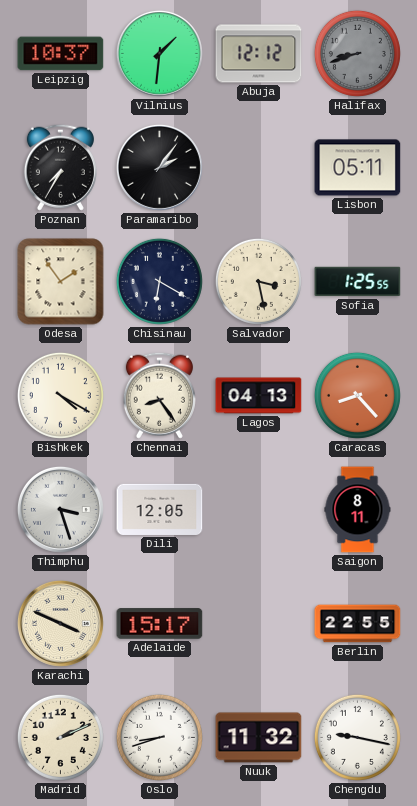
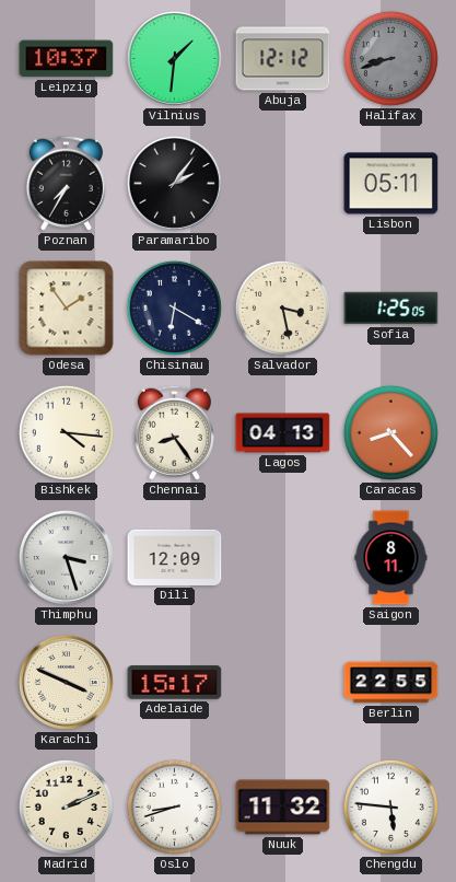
Sofia: 1:25:55 -> 1:25:05 (391, 309)
Bishkek: 4:20 -> 4:16 (66, 432)
Dili: 12:05 -> 12:09 (175, 557)
Chengdu: 9:17 -> 5:46 (390, 806)
